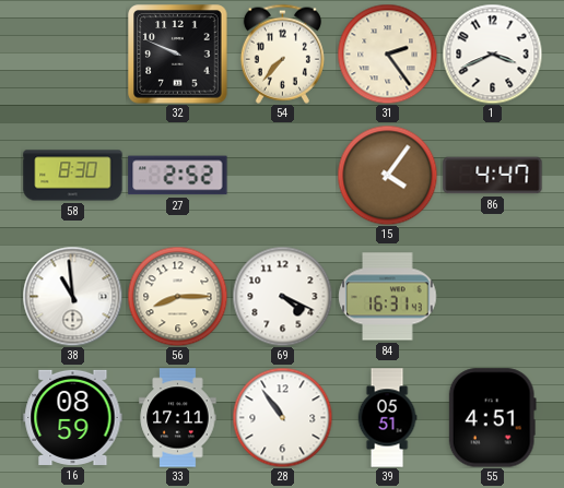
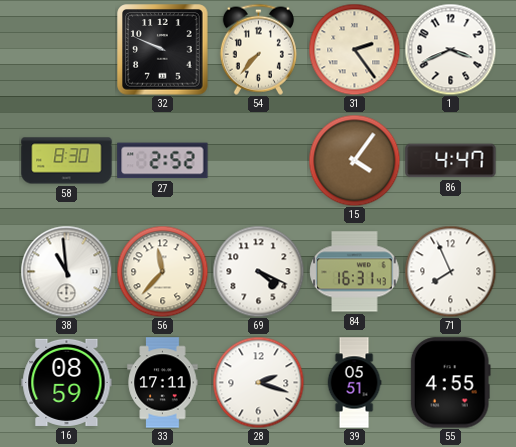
56: 8:15 -> 11:37 (162, 271)
71: none -> 7:56 (450, 271)
28: 10:54 -> 2:18 (258, 382)
55: 4:51 -> 4:55 (450, 383)
